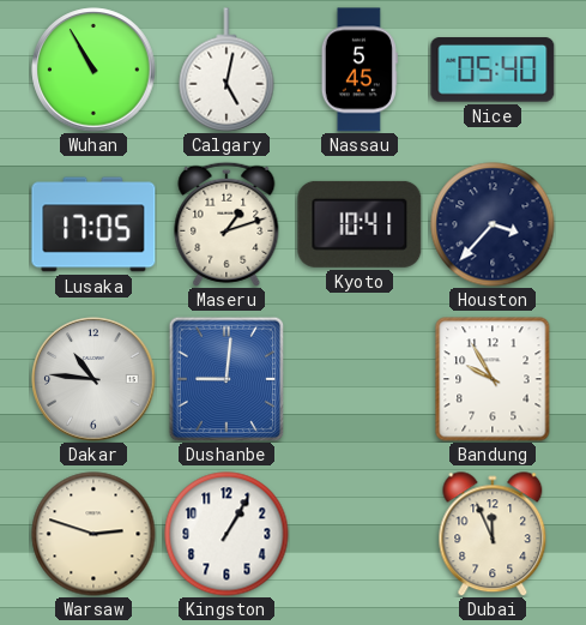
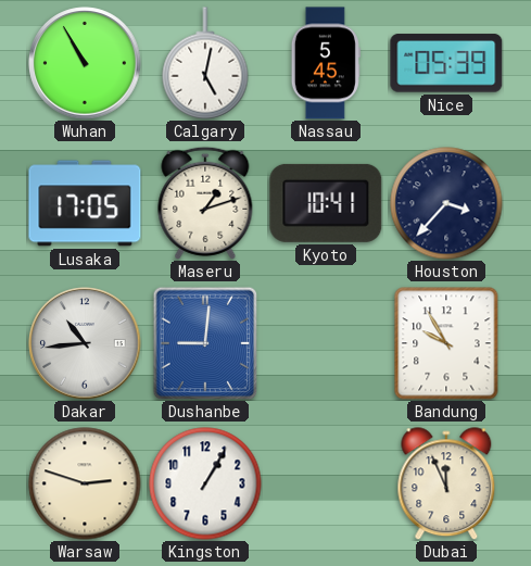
Nice: 05:40 -> 05:39 (446, 63)
Dakar: 10:46 -> 10:44 (85, 343)
